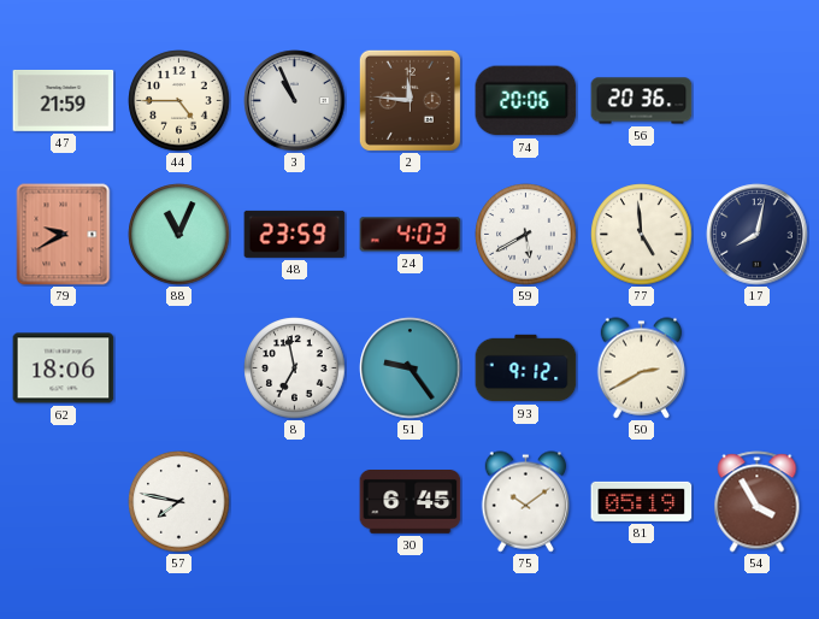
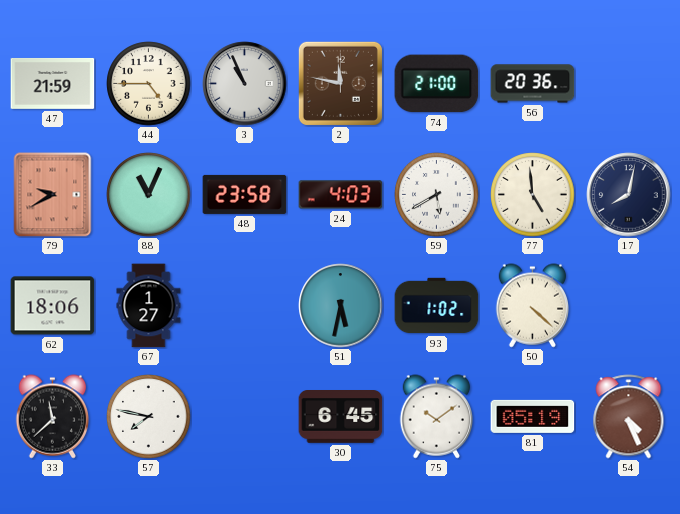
2: 11:46 -> 11:47 (340, 83)
74: 20:06 -> 21:00 (437, 84)
48: 23:59 -> 23:58 (245, 194)
67: none -> 1:27 (149, 306)
8: 6:58 -> none (295, 369)
51: 9:24 -> 5:32 (341, 306)
93: 9:12 -> 1:02 (437, 306)
50: 2:40 -> 4:22 (533, 306)
33: none -> 11:38 (53, 417)
54: 3:55 -> 4:26 (629, 417)
